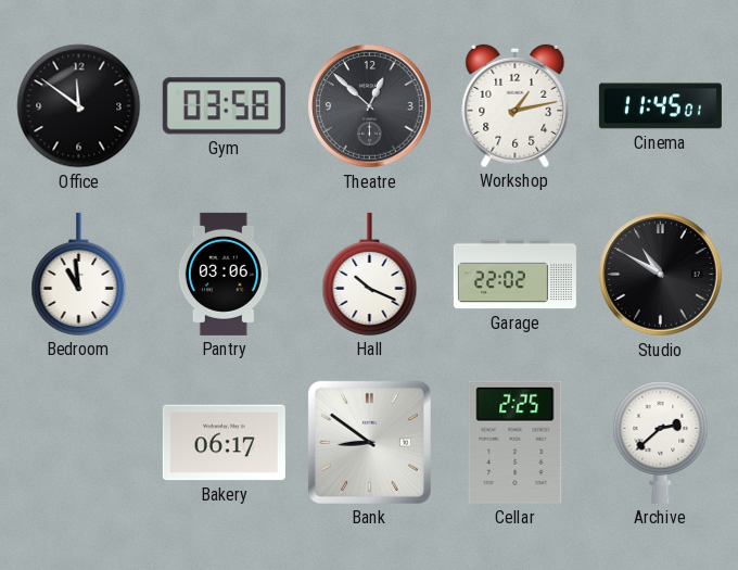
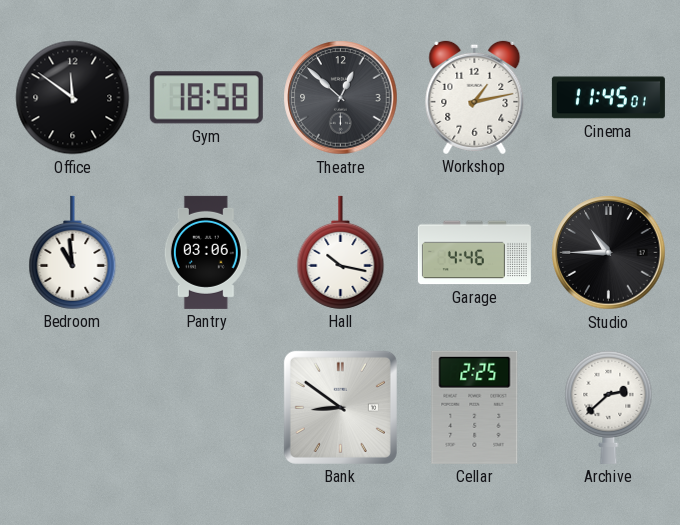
Gym: 03:58 -> 18:58 (206, 98)
Hall: 10:19 -> 10:17 (341, 252)
Garage: 22:02 -> 4:46 (474, 253)
Studio: 10:50 -> 10:45 (609, 253)
Bakery: 06:17 -> none (224, 443)
